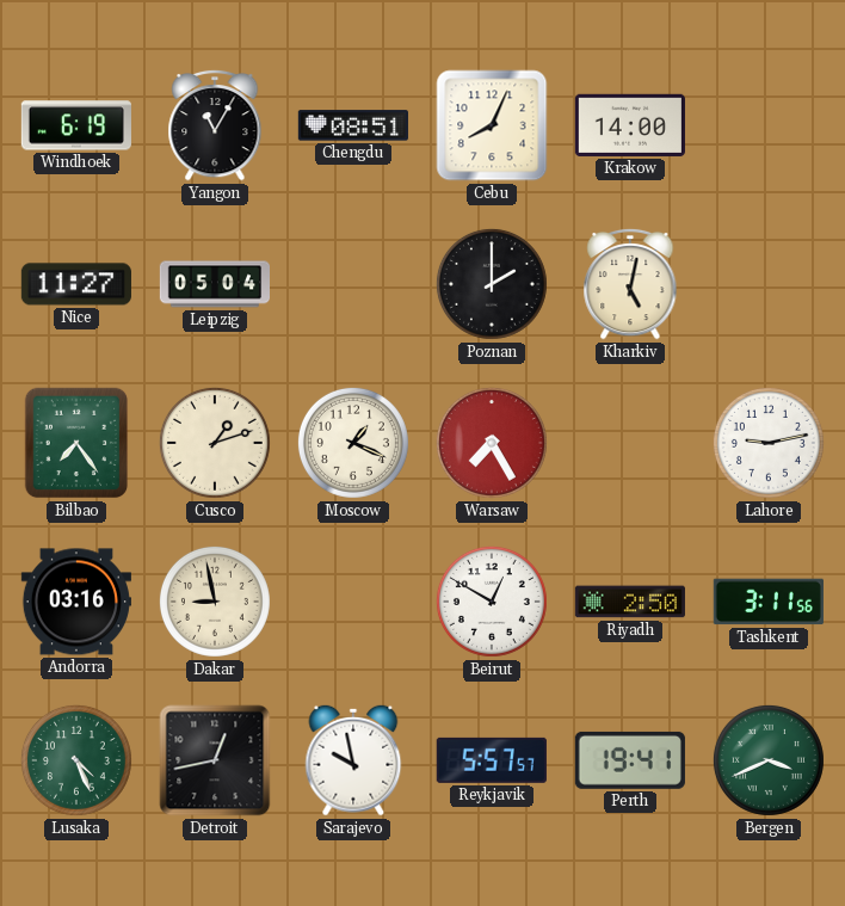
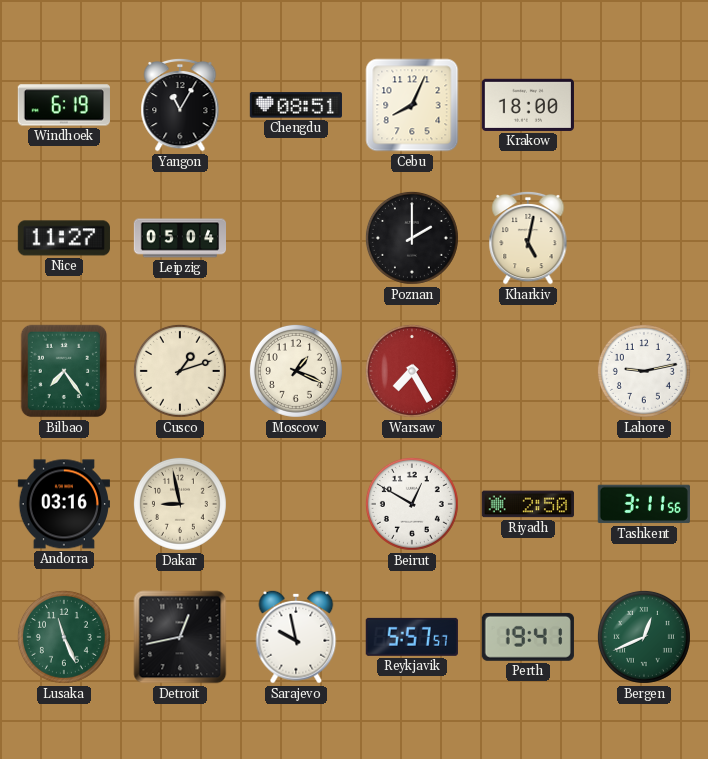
Krakow: 14:00 -> 18:00 (528, 105)
Lusaka: 4:26 -> 11:26 (64, 637)
Bergen: 3:41 -> 12:41 (644, 637)
